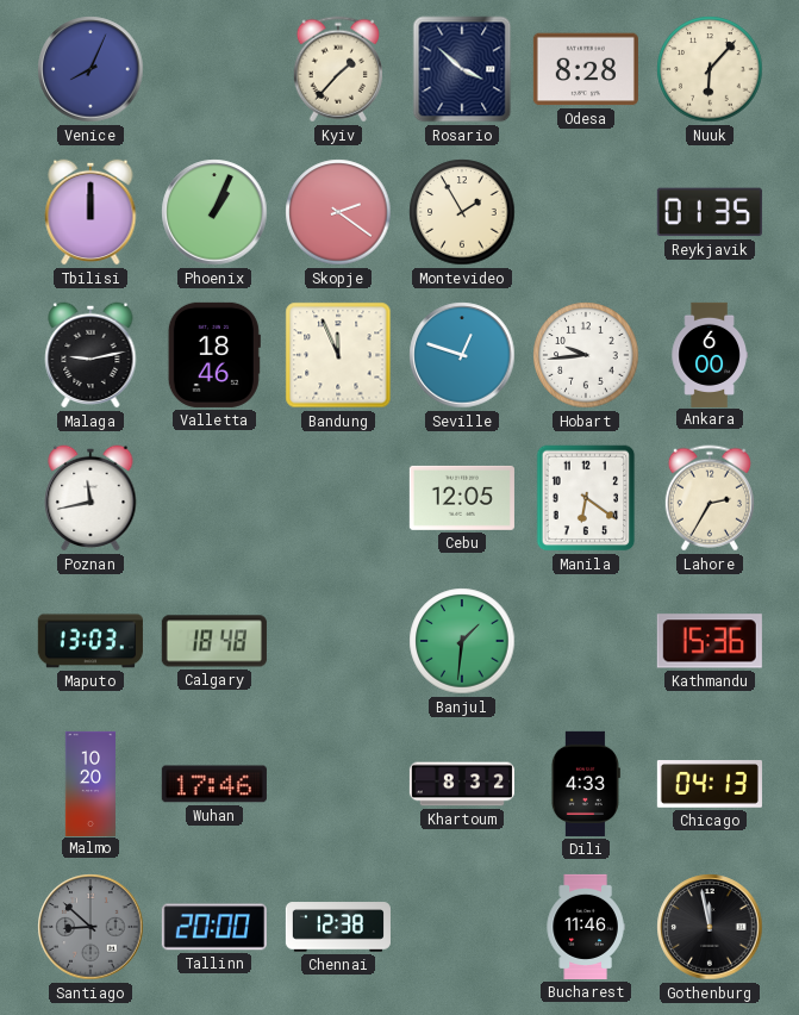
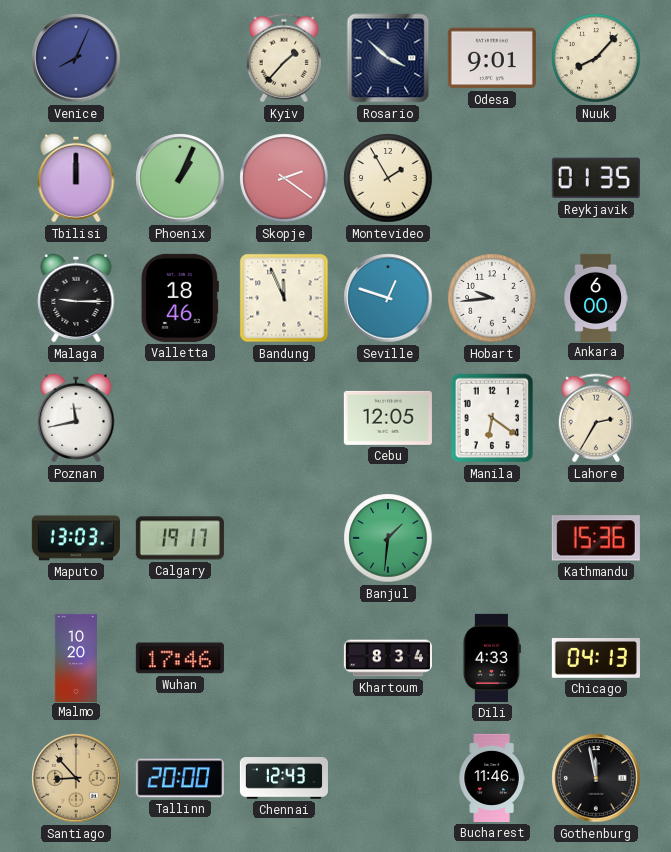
Odesa: 8:28 -> 9:01 (492, 58)
Nuuk: 6:07 -> 8:07 (596, 58)
Malaga: 9:13 -> 9:15 (76, 298)
Calgary: 18:48 -> 19:17 (180, 538)
Khartoum: 8:32 -> 8:34 (388, 658)
Santiago: 8:52 -> 8:53 (76, 778)
Santiago dial: grey -> champagne (76, 778)
Chennai: 12:38 -> 12:43 (284, 778)
